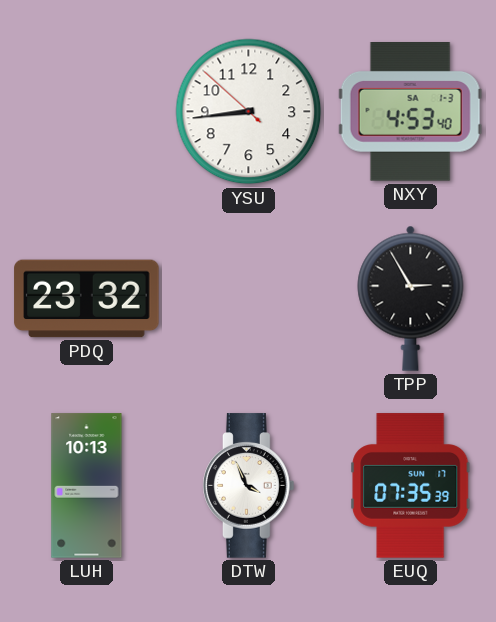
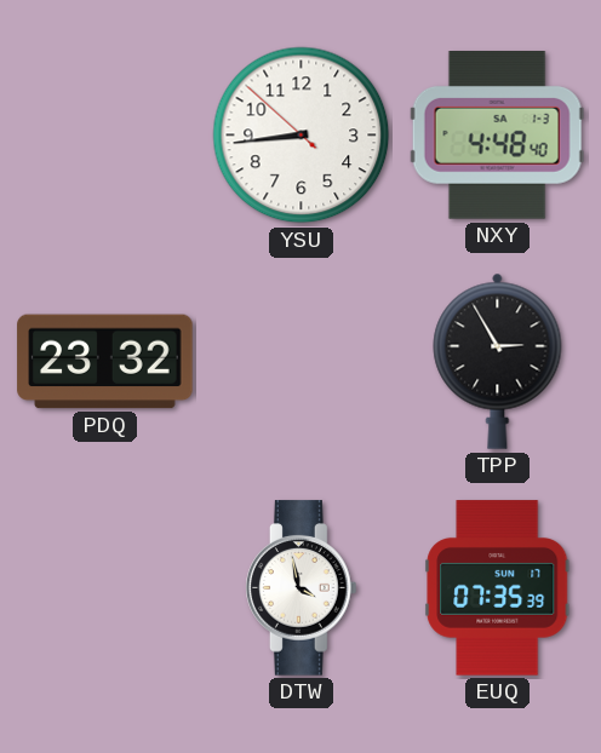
NXY: 4:53 -> 4:48 (497, 136)
LUH: 10:13 -> none (87, 486)
DTW: 3:56 -> 3:58 (302, 588)
